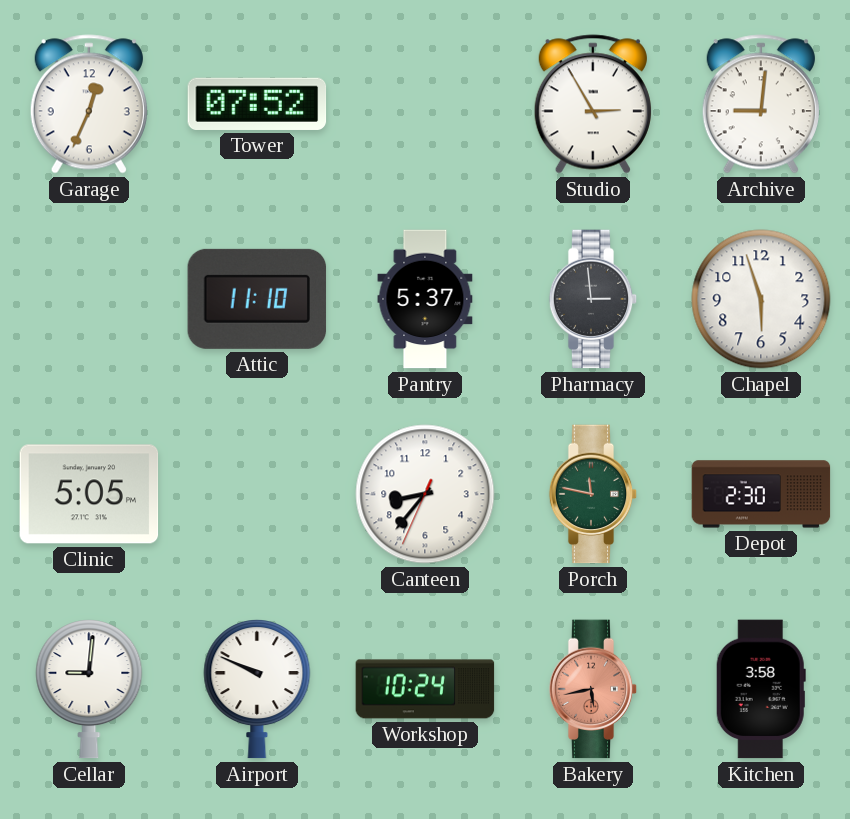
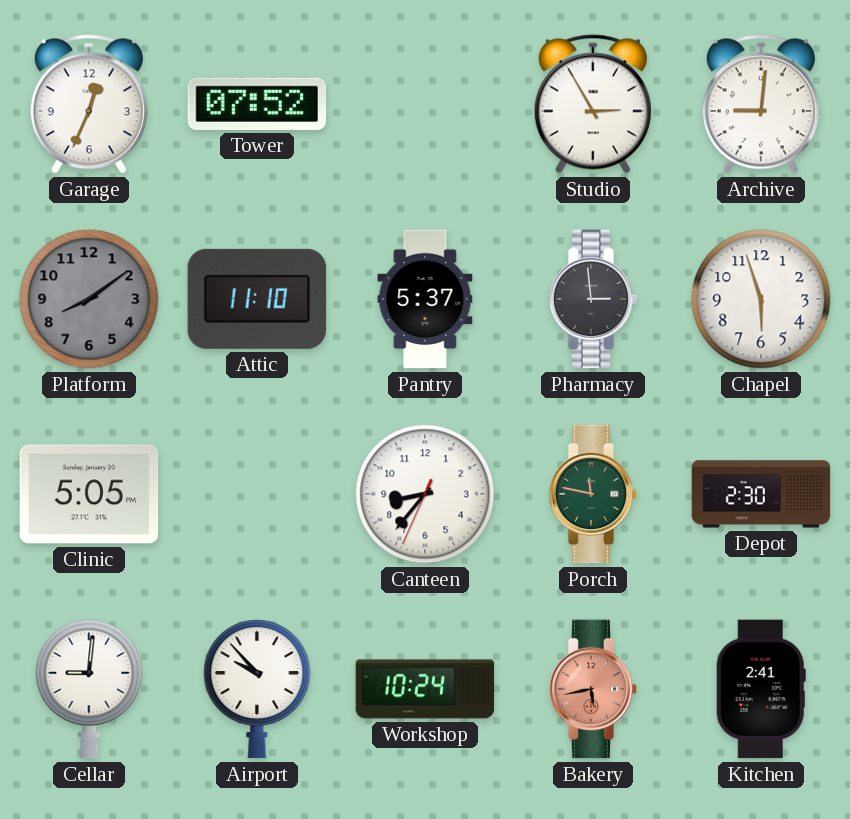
Platform: none -> 8:09 (89, 299)
Airport: 9:49 -> 9:53 (257, 689)
Kitchen: 3:58 -> 2:41 (761, 689)
